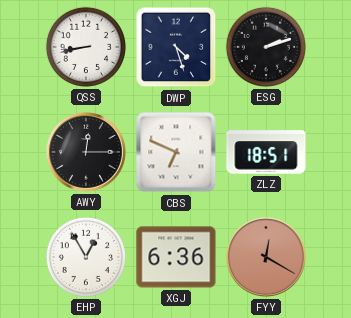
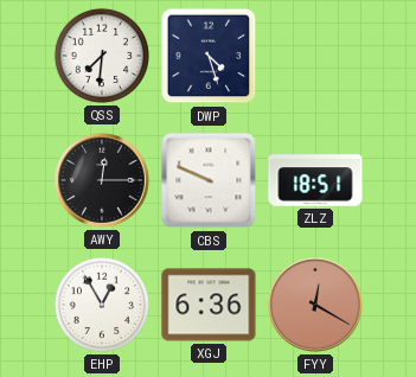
QSS: 8:43 -> 7:31 (102, 56)
ESG: 2:12 -> none (266, 47)
CBS: 6:49 -> 9:49 (209, 180)
